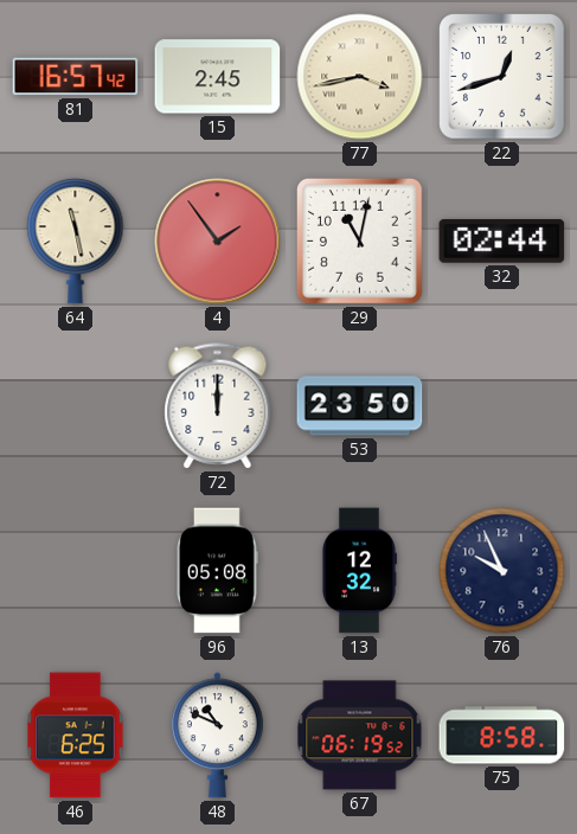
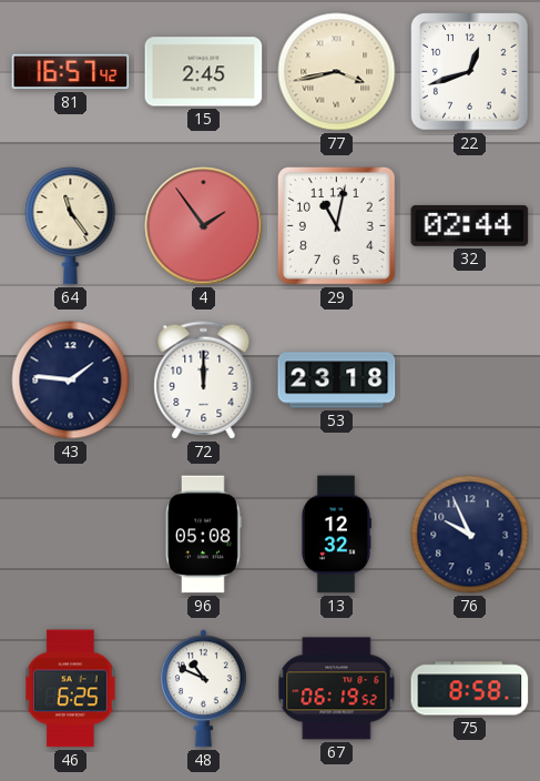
64: 11:28 -> 11:24 (71, 226)
43: none -> 1:46 (71, 381)
53: 23:50 -> 23:18 (337, 381)
